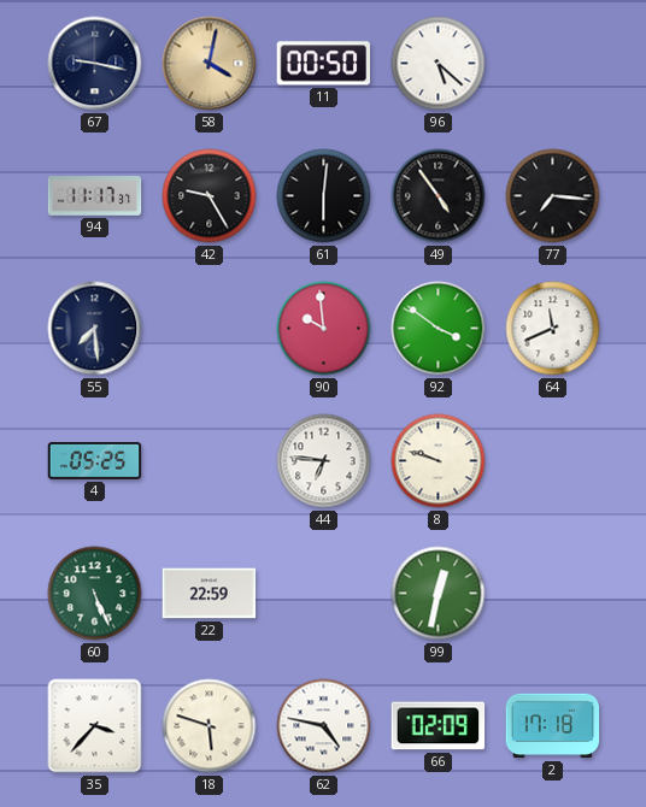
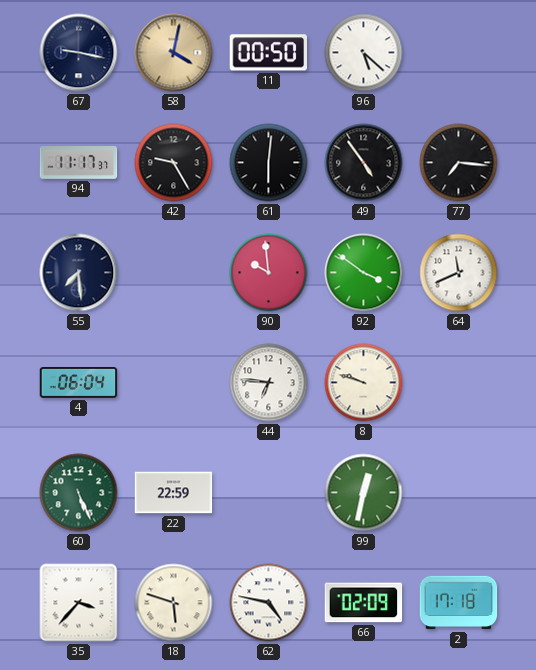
4: 05:25 -> 06:04 (79, 383)
